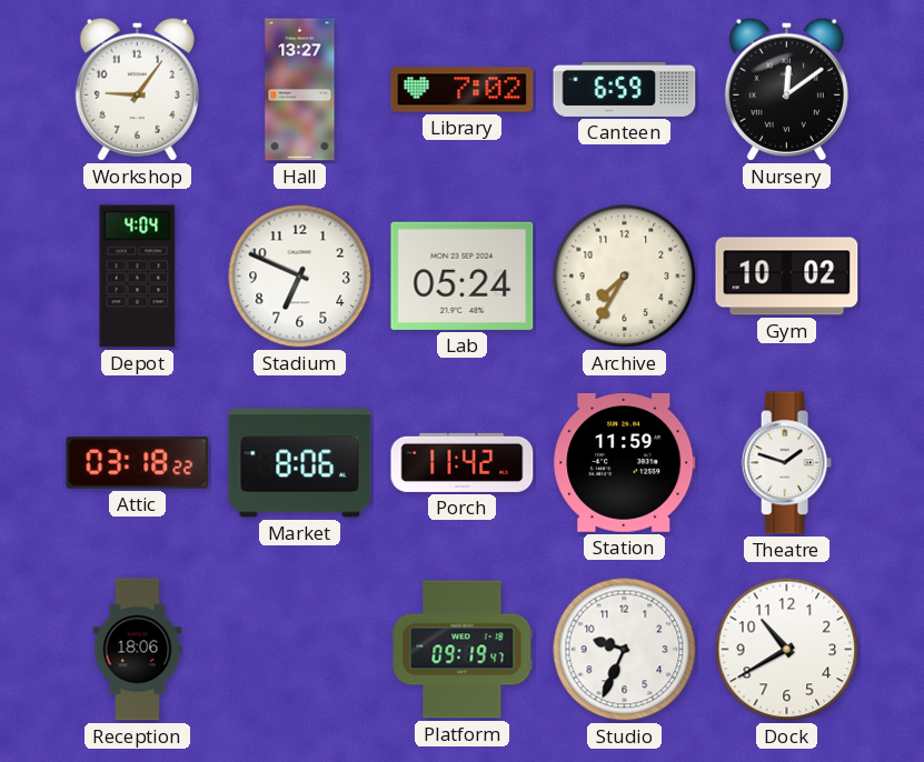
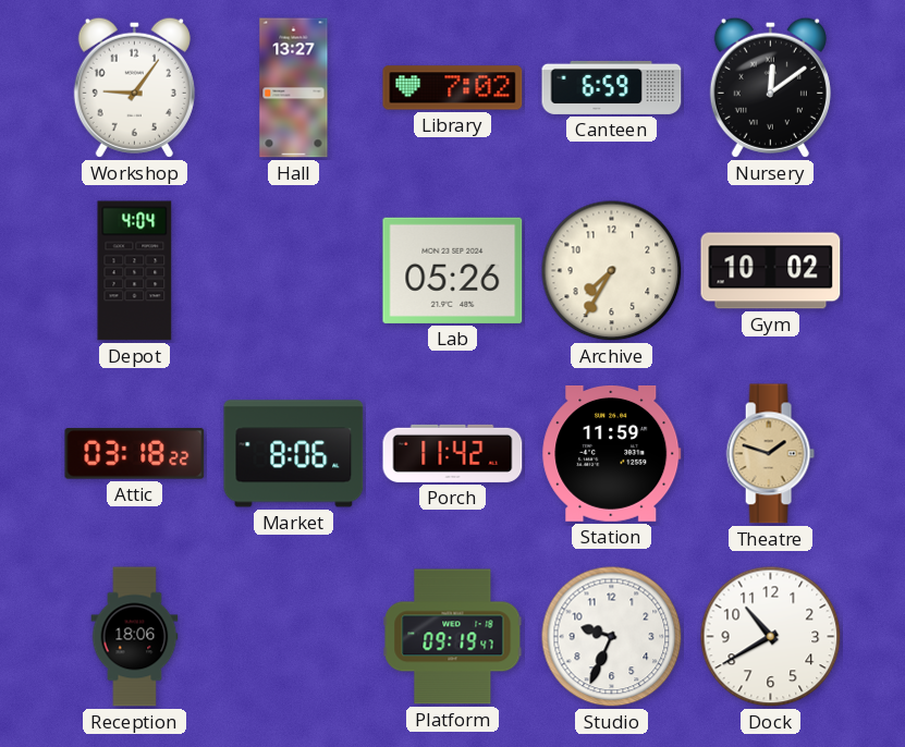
Stadium: 6:49 -> none (300, 277)
Lab: 05:24 -> 05:26 (453, 270)
Theatre dial: white -> champagne (770, 454)
